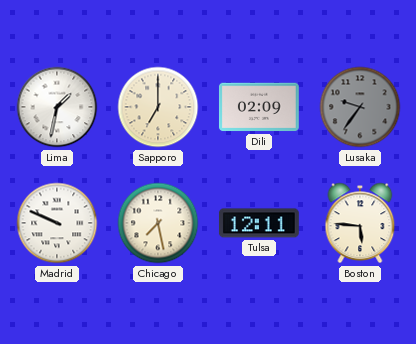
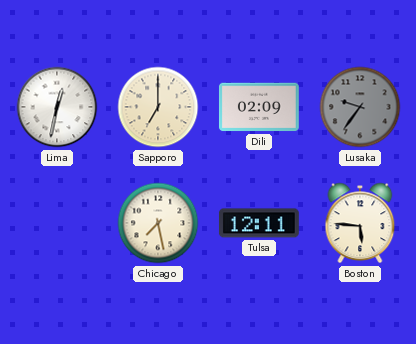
Lima: 1:32 -> 12:32 (57, 107)
Madrid: 9:49 -> none (57, 223)
